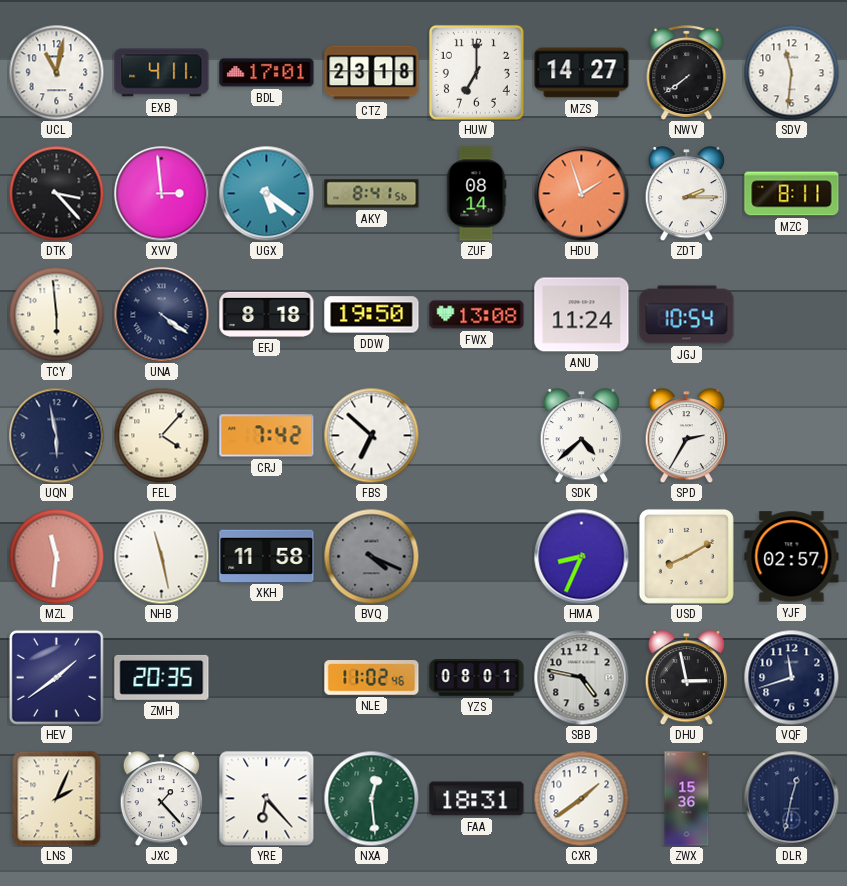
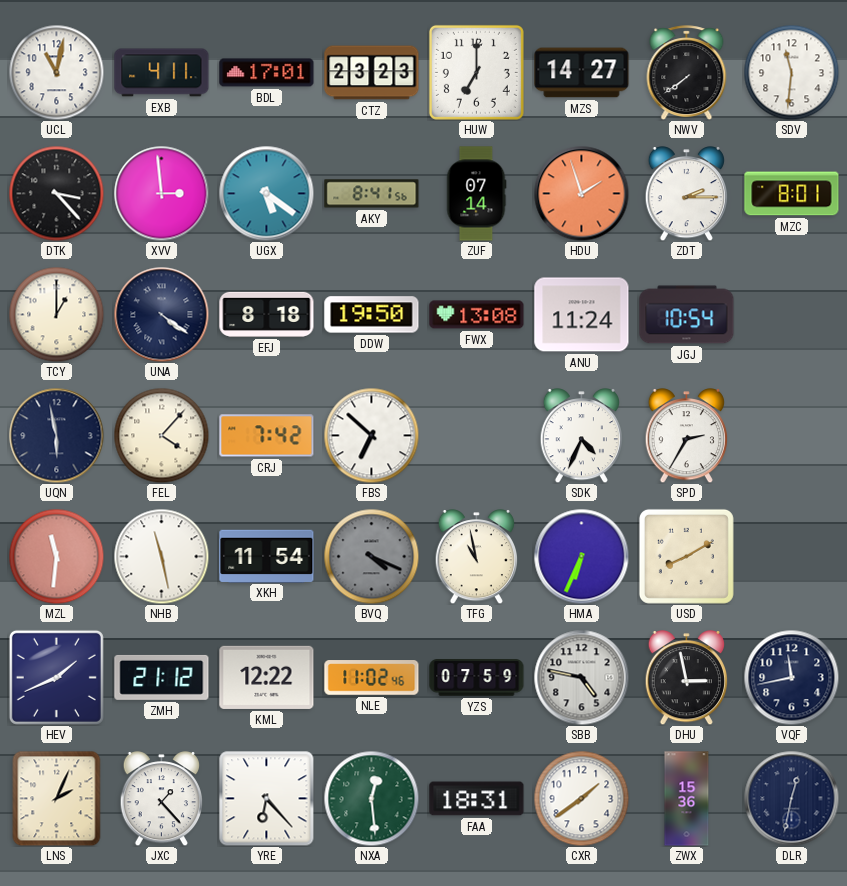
CTZ: 23:18 -> 23:23 (372, 73)
ZUF: 08:14 -> 07:14 (476, 194)
MZC: 8:11 -> 8:01 (792, 194)
TCY: 5:59 -> 1:00 (56, 314)
SDK: 4:38 -> 4:34 (581, 436)
XKH: 11:58 -> 11:54 (267, 556)
TFG: none -> 10:58 (476, 557)
HMA: 8:34 -> 6:34 (581, 556)
YJF: 02:57 -> none (792, 557)
HEV: 1:39 -> 1:41 (56, 677)
ZMH: 20:35 -> 21:12 (162, 677)
KML: none -> 12:22 (267, 677)
YZS: 08:01 -> 07:59 (477, 678)
VQF: 11:42 -> 11:43 (791, 677)
